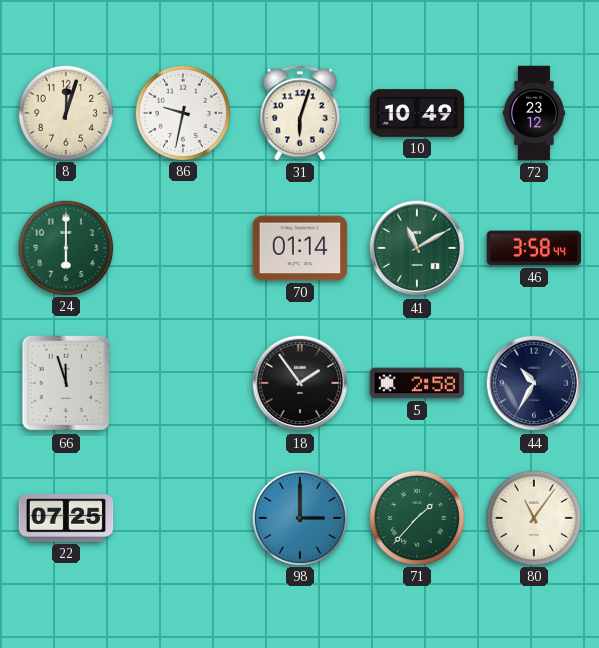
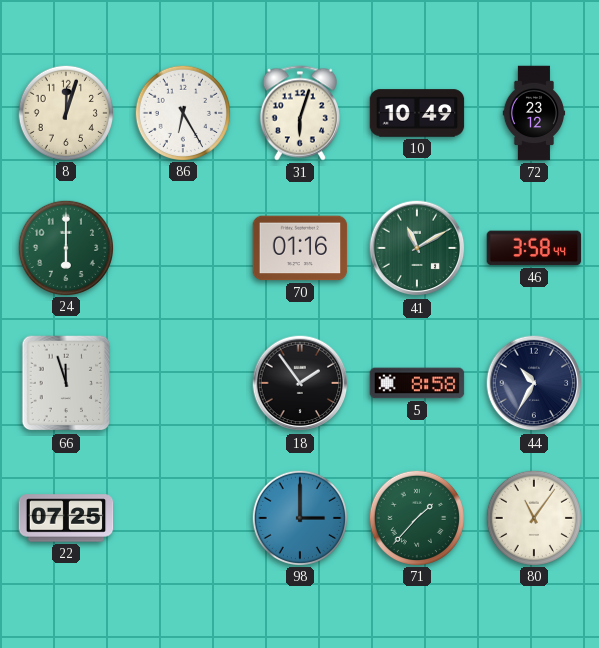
86: 9:32 -> 6:25 (182, 112)
70: 01:14 -> 01:16 (300, 248)
5: 2:58 -> 8:58 (417, 383)
